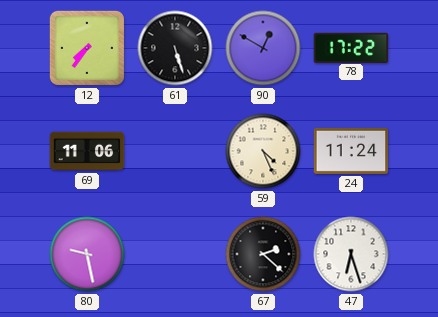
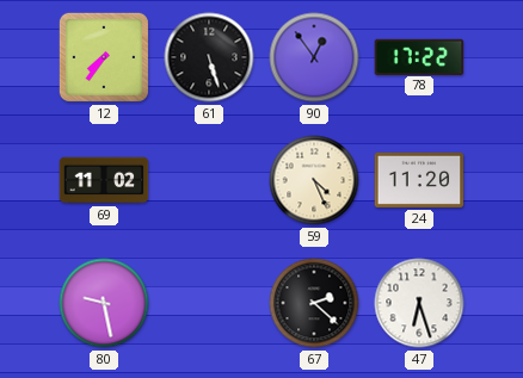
90: 12:50 -> 12:54 (314, 57)
69: 11:06 -> 11:02 (104, 180)
24: 11:24 -> 11:20 (419, 180)
